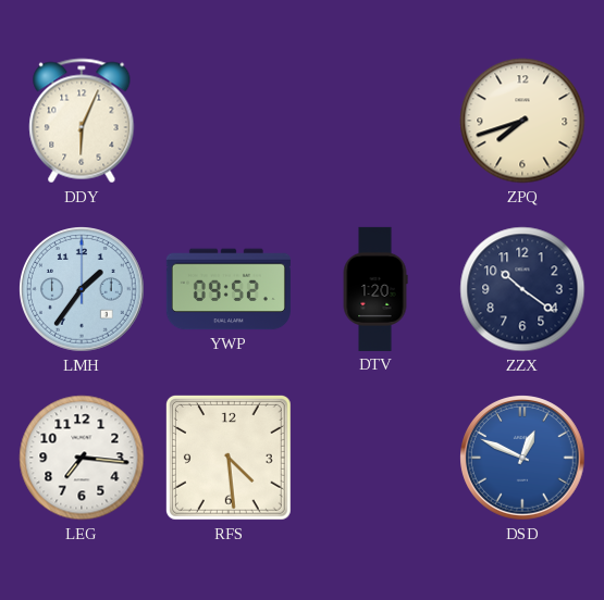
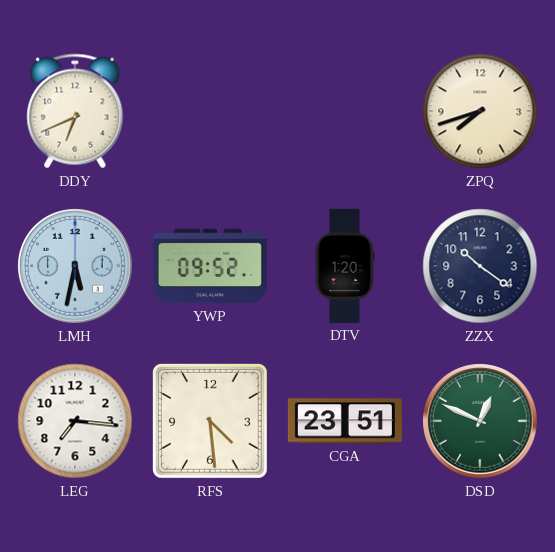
DDY: 6:04 -> 6:41 (75, 111)
LMH: 1:36 -> 5:32 (76, 267)
CGA: none -> 23:51 (345, 421)
DSD dial: blue -> green (481, 422)
